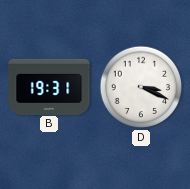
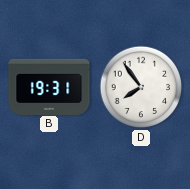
D: 3:19 -> 7:54 (141, 87)
